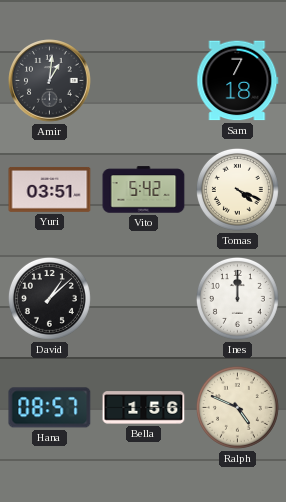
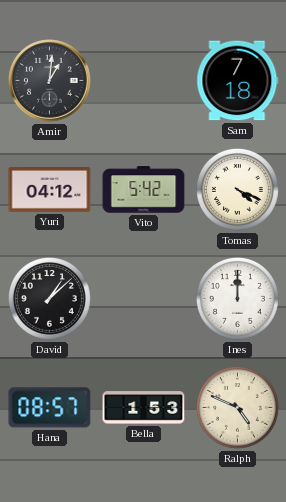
Yuri: 03:51 -> 04:12 (50, 190)
Bella: 1:56 -> 1:53 (144, 408)
